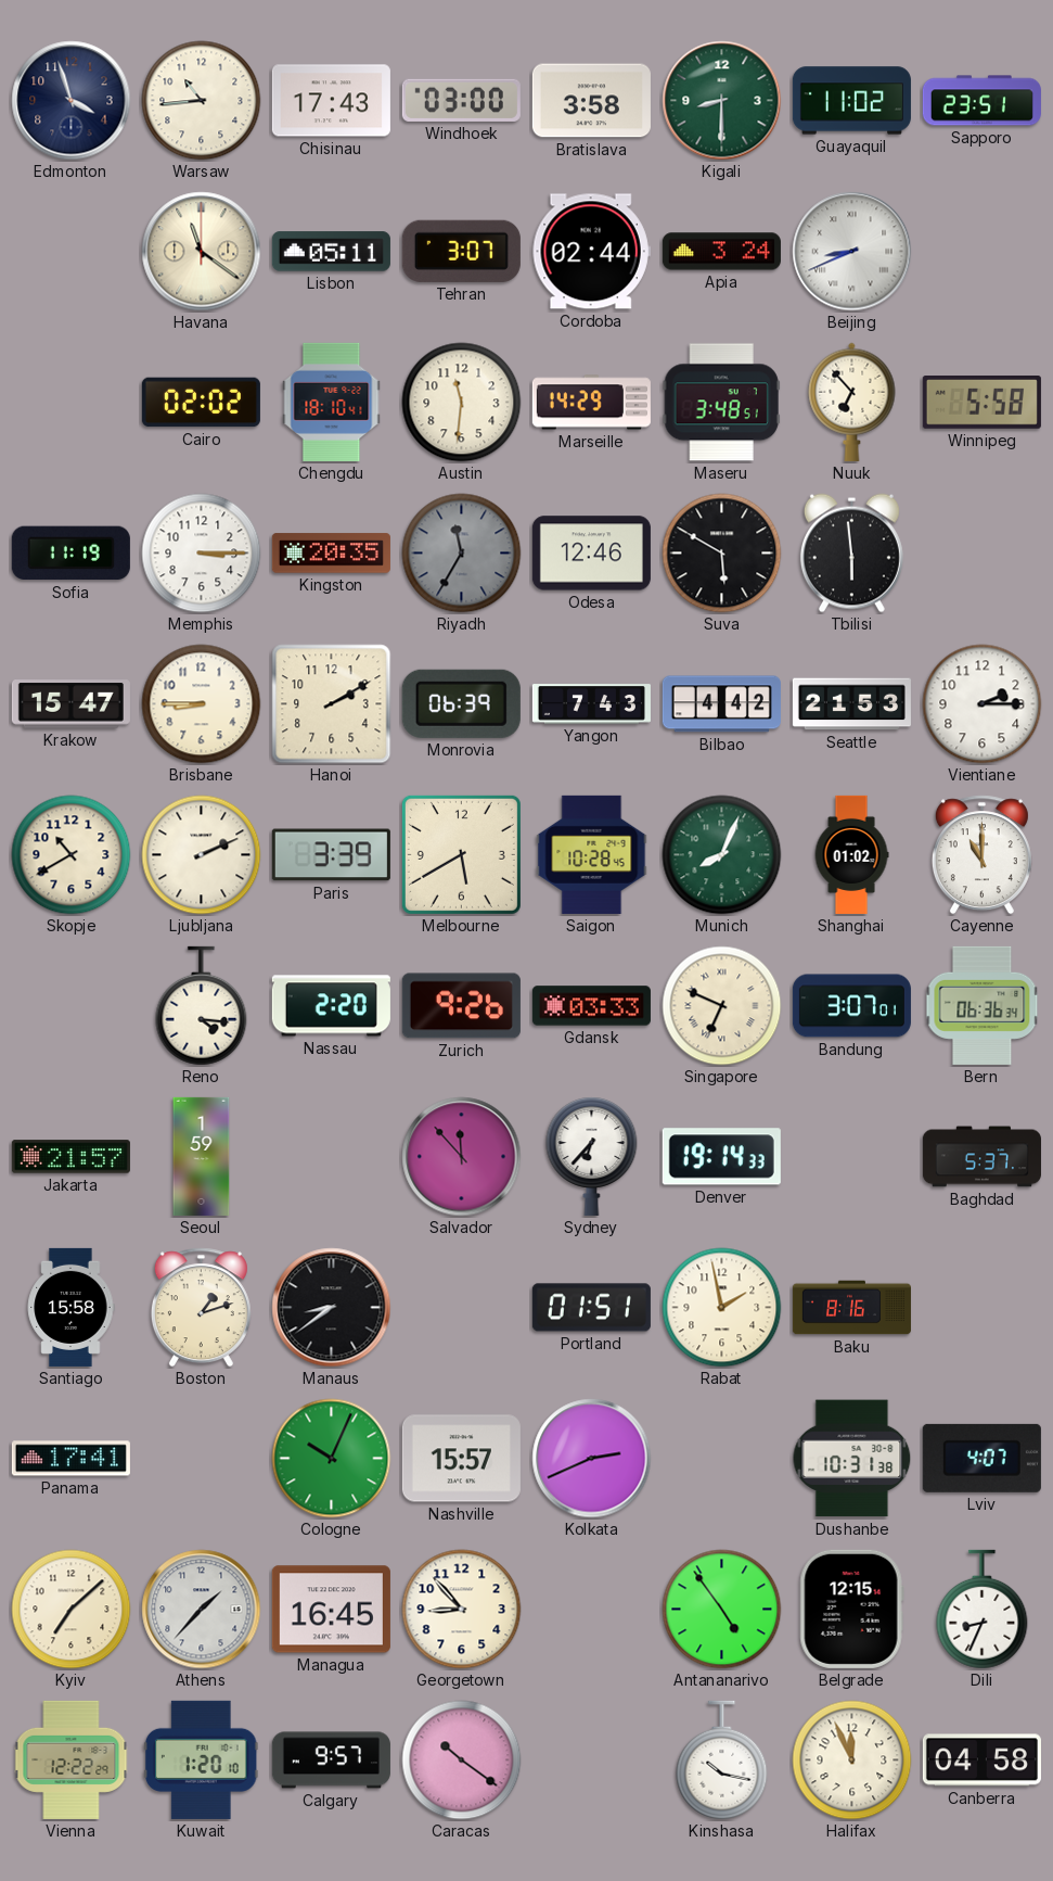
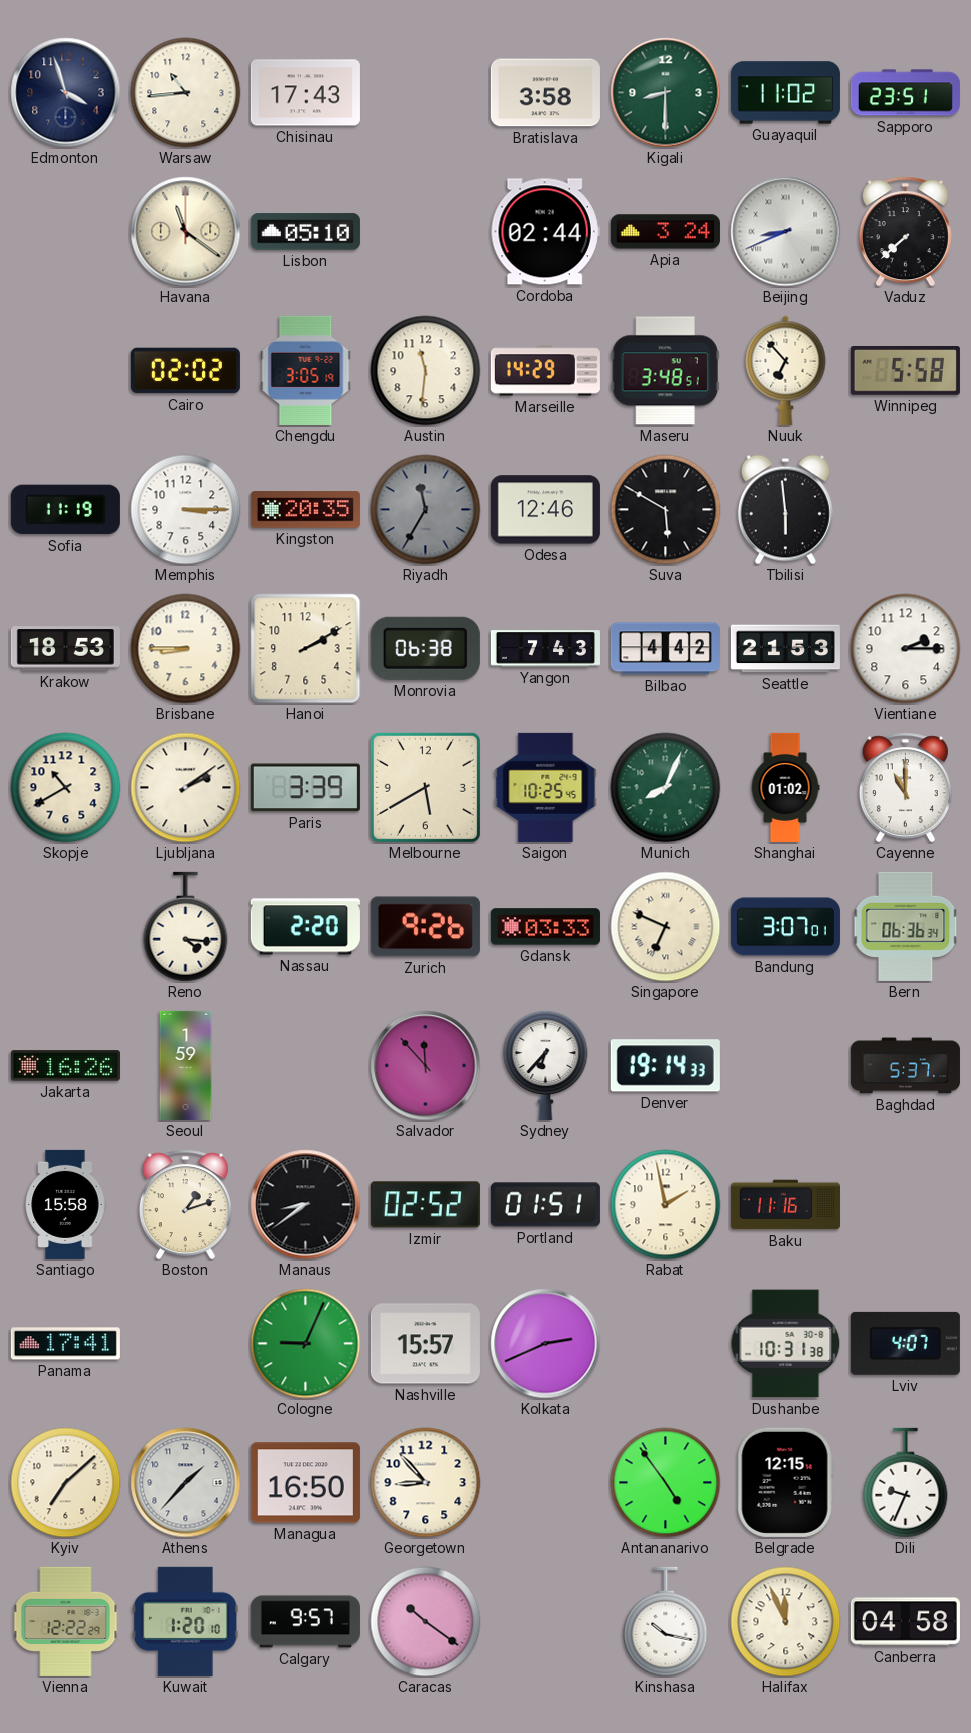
Windhoek: 03:00 -> none (461, 100)
Lisbon: 05:11 -> 05:10 (305, 232)
Tehran: 3:07 -> none (461, 251)
Vaduz: none -> 7:38 (905, 232)
Chengdu: 18:10 -> 3:05 (306, 370)
Krakow: 15:47 -> 18:53 (65, 649)
Monrovia: 06:39 -> 06:38 (425, 648)
Ljubljana: 2:11 -> 2:09 (186, 788)
Saigon: 10:28 -> 10:25 (546, 787)
Jakarta: 21:57 -> 16:26 (65, 1066)
Izmir: none -> 02:52 (425, 1205)
Baku: 8:16 -> 11:16 (785, 1205)
Cologne: 10:04 -> 9:04 (306, 1344)
Managua: 16:45 -> 16:50 (305, 1483)
Dili: 8:34 -> 9:34 (906, 1483)
